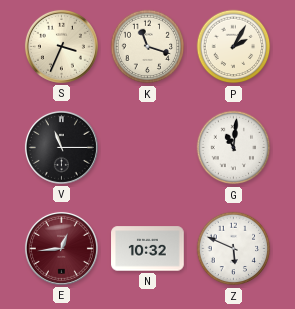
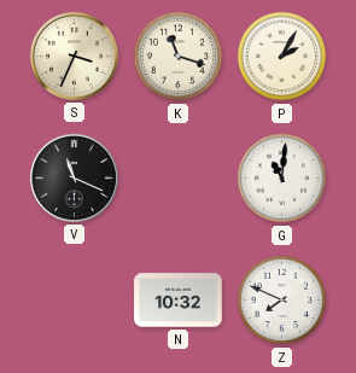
V: 11:15 -> 11:19 (74, 177)
E: 12:44 -> none (61, 248)
Z: 5:49 -> 7:49 (282, 301)
